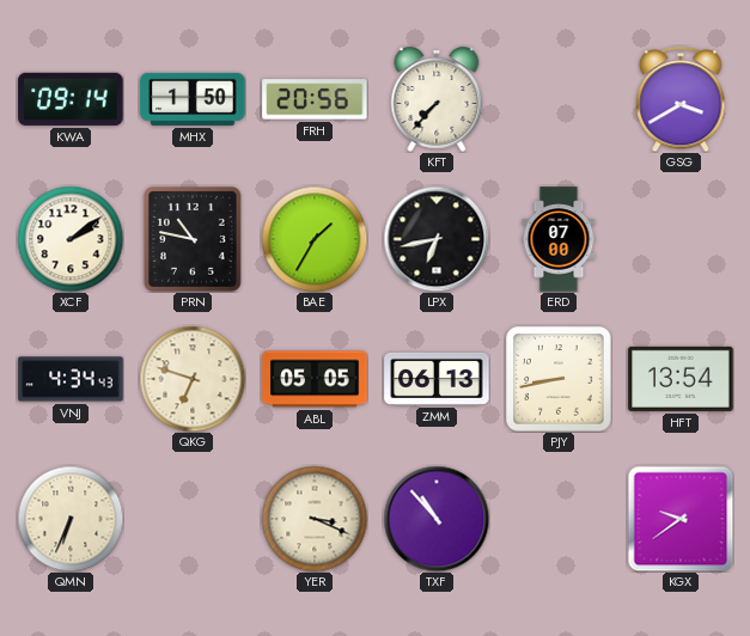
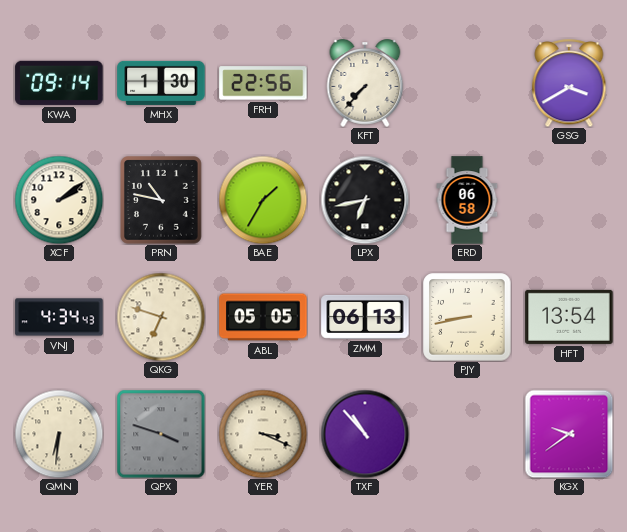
MHX: 1:50 -> 1:30 (161, 83)
FRH: 20:56 -> 22:56 (263, 83)
ERD: 07:00 -> 06:58 (467, 200)
QMN: 6:34 -> 6:31 (59, 434)
QPX: none -> 3:48 (161, 434)
